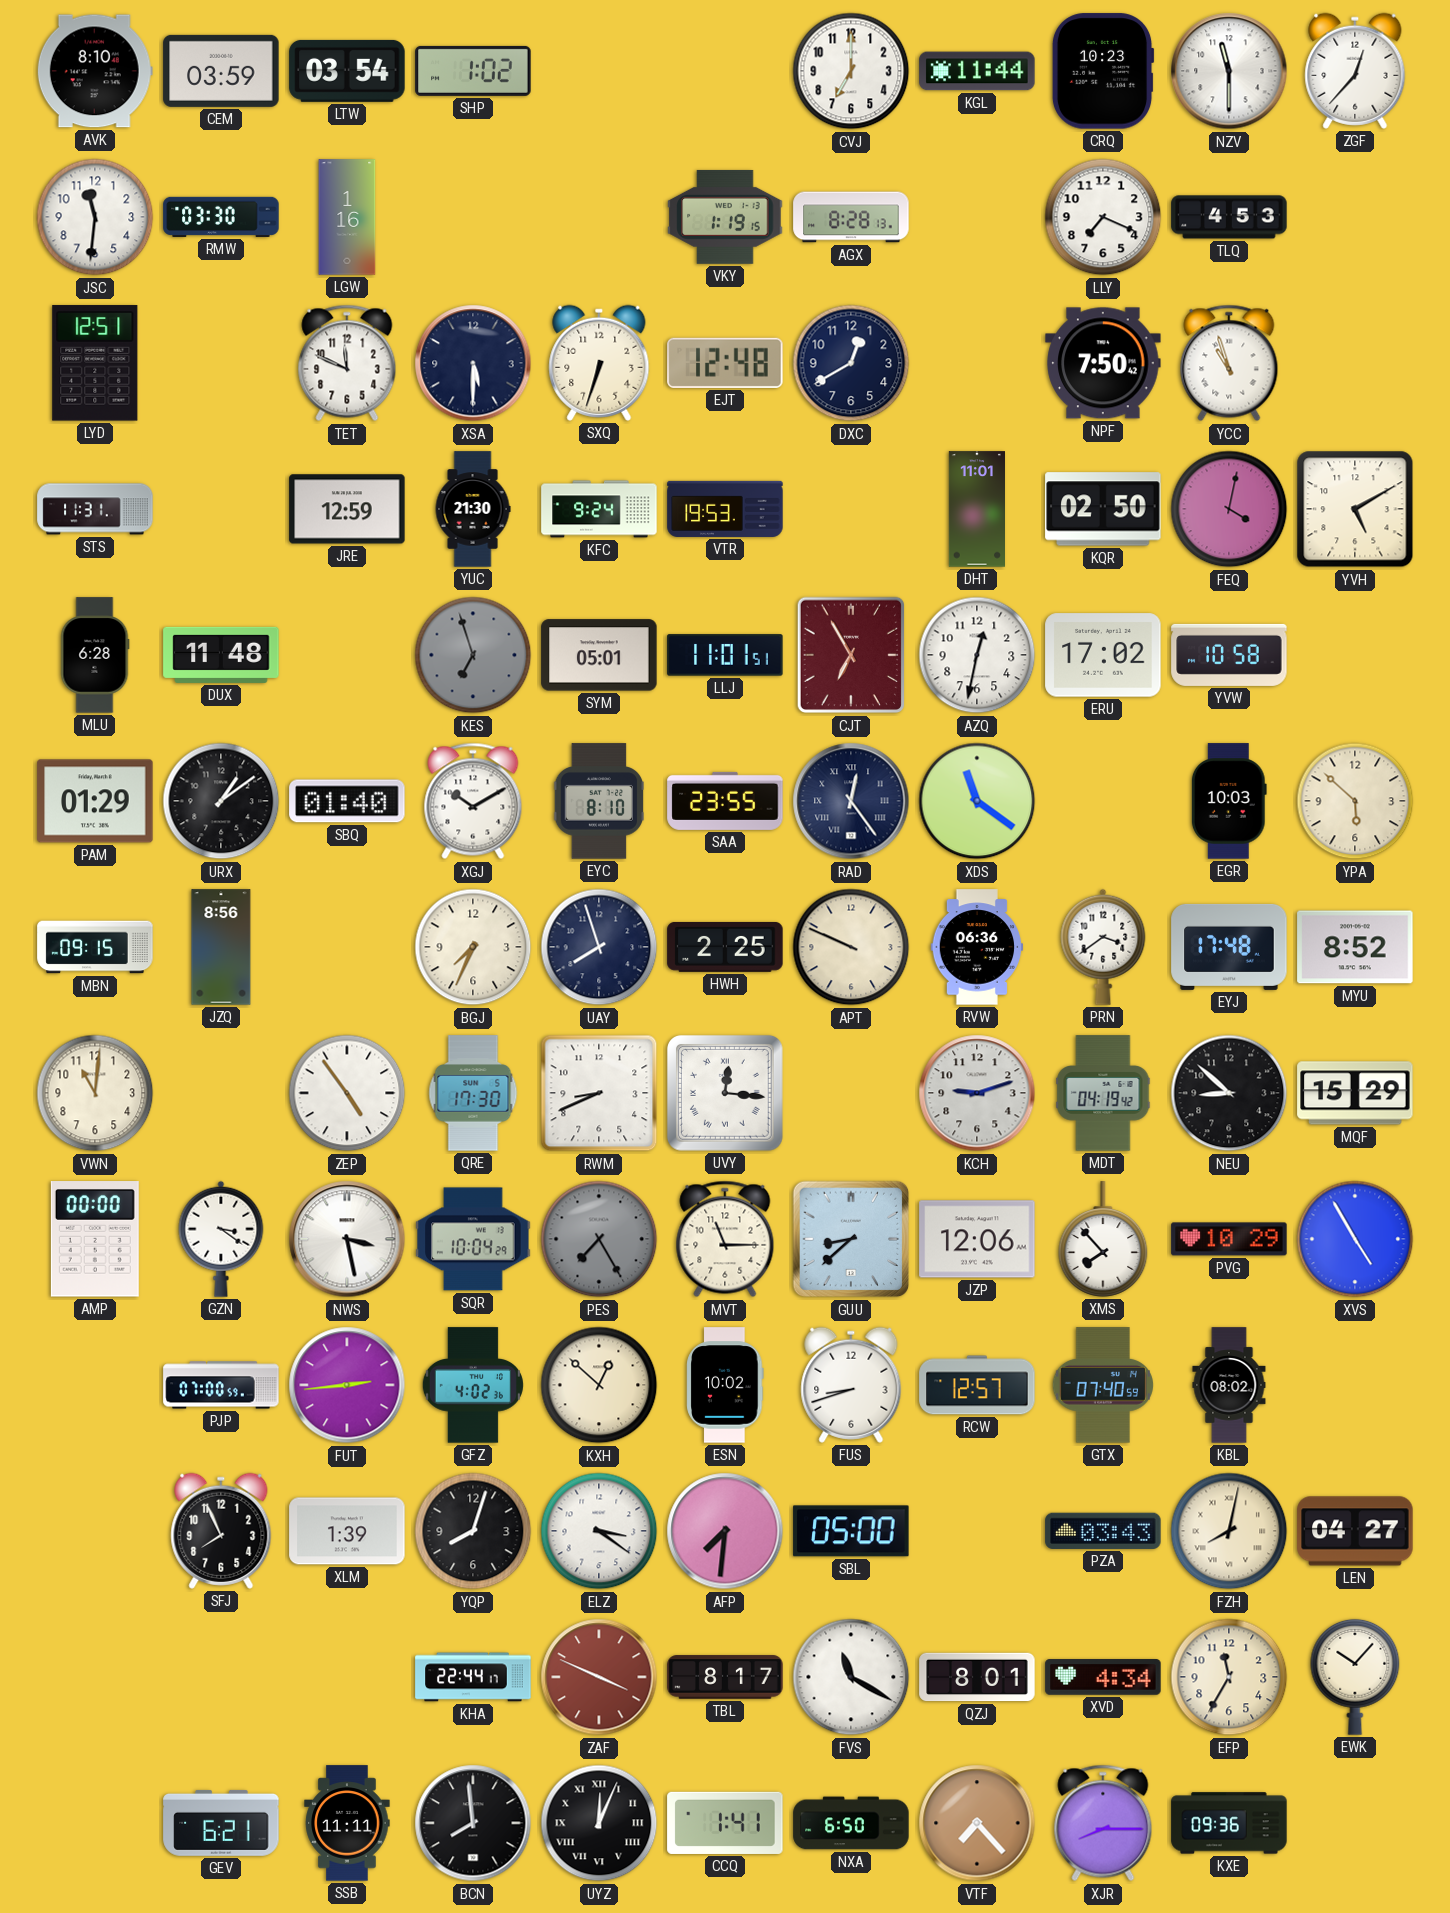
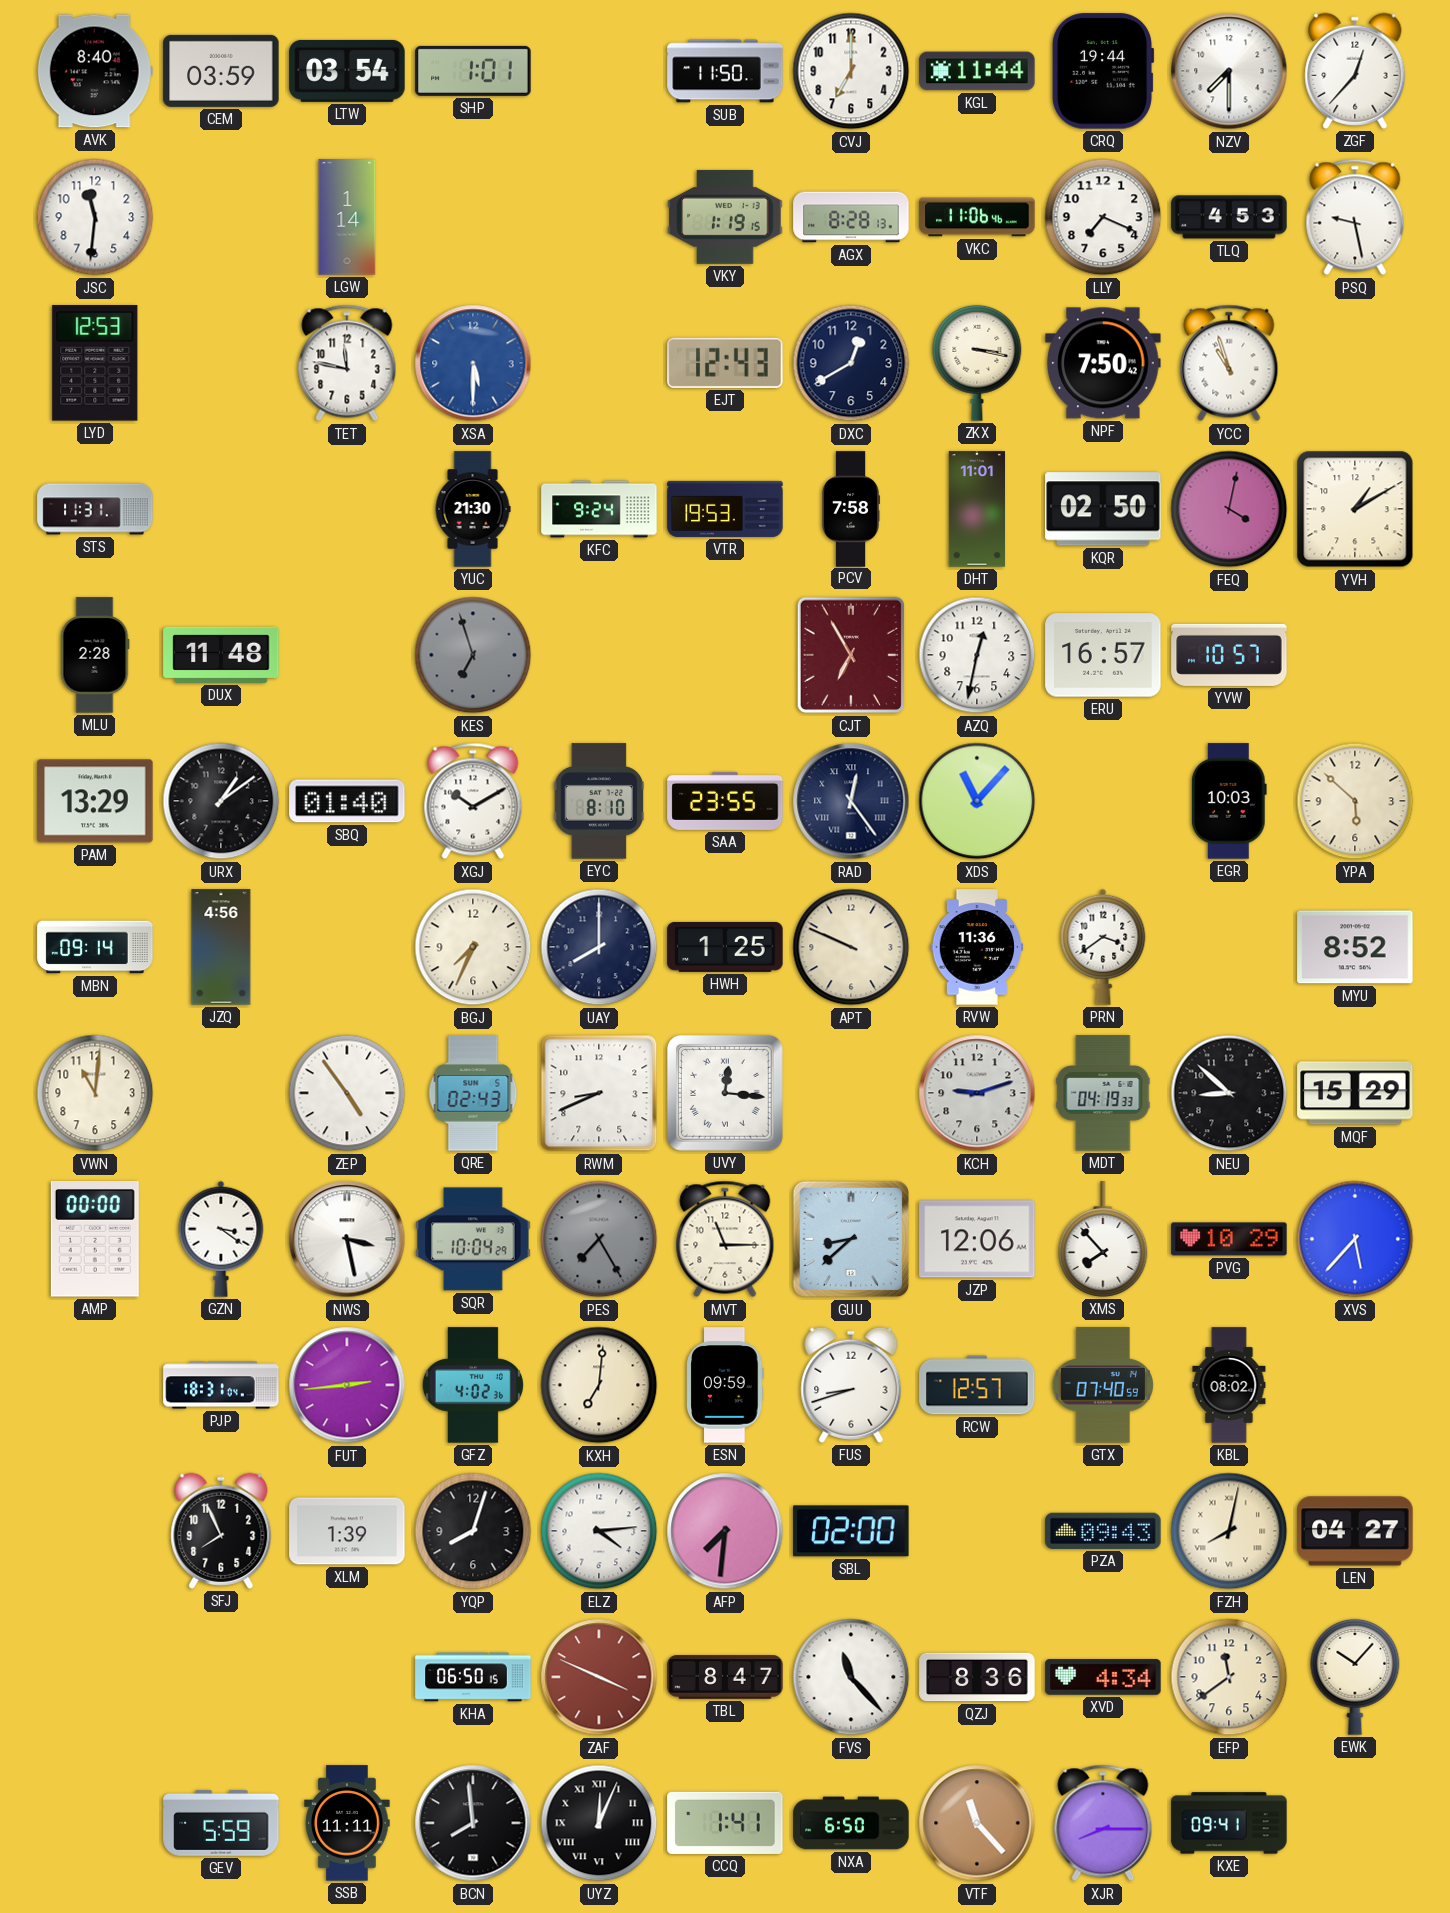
AVK: 8:10 -> 8:40 (95, 71)
SHP: 1:02 -> 1:01 (473, 71)
SUB: none -> 11:50 (725, 71)
CRQ: 10:23 -> 19:44 (1103, 71)
NZV: 11:30 -> 7:30 (1229, 71)
RMW: 03:30 -> none (221, 217)
LGW: 1:16 -> 1:14 (347, 217)
VKC: none -> 11:06 (977, 217)
PSQ: none -> 9:28 (1355, 217)
LYD: 12:51 -> 12:53 (95, 363)
TET: 11:49 -> 11:47 (347, 363)
XSA dial: navy -> blue (473, 363)
SXQ: 6:33 -> none (599, 363)
EJT: 12:48 -> 12:43 (725, 363)
ZKX: none -> 3:17 (977, 363)
JRE: 12:59 -> none (347, 509)
PCV: none -> 7:58 (851, 509)
YVH: 5:10 -> 1:10 (1355, 509)
MLU: 6:28 -> 2:28 (95, 655)
SYM: 05:01 -> none (599, 655)
LLJ: 11:01 -> none (725, 655)
ERU: 17:02 -> 16:57 (1103, 655)
YVW: 10:58 -> 10:57 (1229, 655)
PAM: 01:29 -> 13:29 (95, 801)
XDS: 11:21 -> 11:07 (977, 801)
MBN: 09:15 -> 09:14 (95, 947)
JZQ: 8:56 -> 4:56 (221, 947)
UAY: 7:57 -> 8:00 (599, 947)
HWH: 2:25 -> 1:25 (725, 947)
RVW: 06:36 -> 11:36 (977, 947)
EYJ: 17:48 -> none (1229, 947)
QRE: 17:30 -> 02:43 (473, 1093)
MDT: 04:19:42 -> 04:19:33 (1103, 1093)
XVS: 4:55 -> 5:37 (1355, 1239)
PJP: 07:00 -> 18:31 (221, 1385)
KXH: 12:52 -> 7:01 (599, 1385)
ESN: 10:02 -> 09:59 (725, 1385)
ELZ: 3:21 -> 4:14 (599, 1531)
SBL: 05:00 -> 02:00 (851, 1531)
PZA: 03:43 -> 09:43 (1103, 1531)
KHA: 22:44 -> 06:50 (473, 1677)
TBL: 8:17 -> 8:47 (725, 1677)
FVS: 11:20 -> 11:23 (851, 1677)
QZJ: 8:01 -> 8:36 (977, 1677)
EFP: 11:35 -> 11:39 (1229, 1677)
GEV: 6:21 -> 5:59 (221, 1823)
VTF: 7:23 -> 11:23 (977, 1823)
KXE: 09:36 -> 09:41 (1229, 1823)
